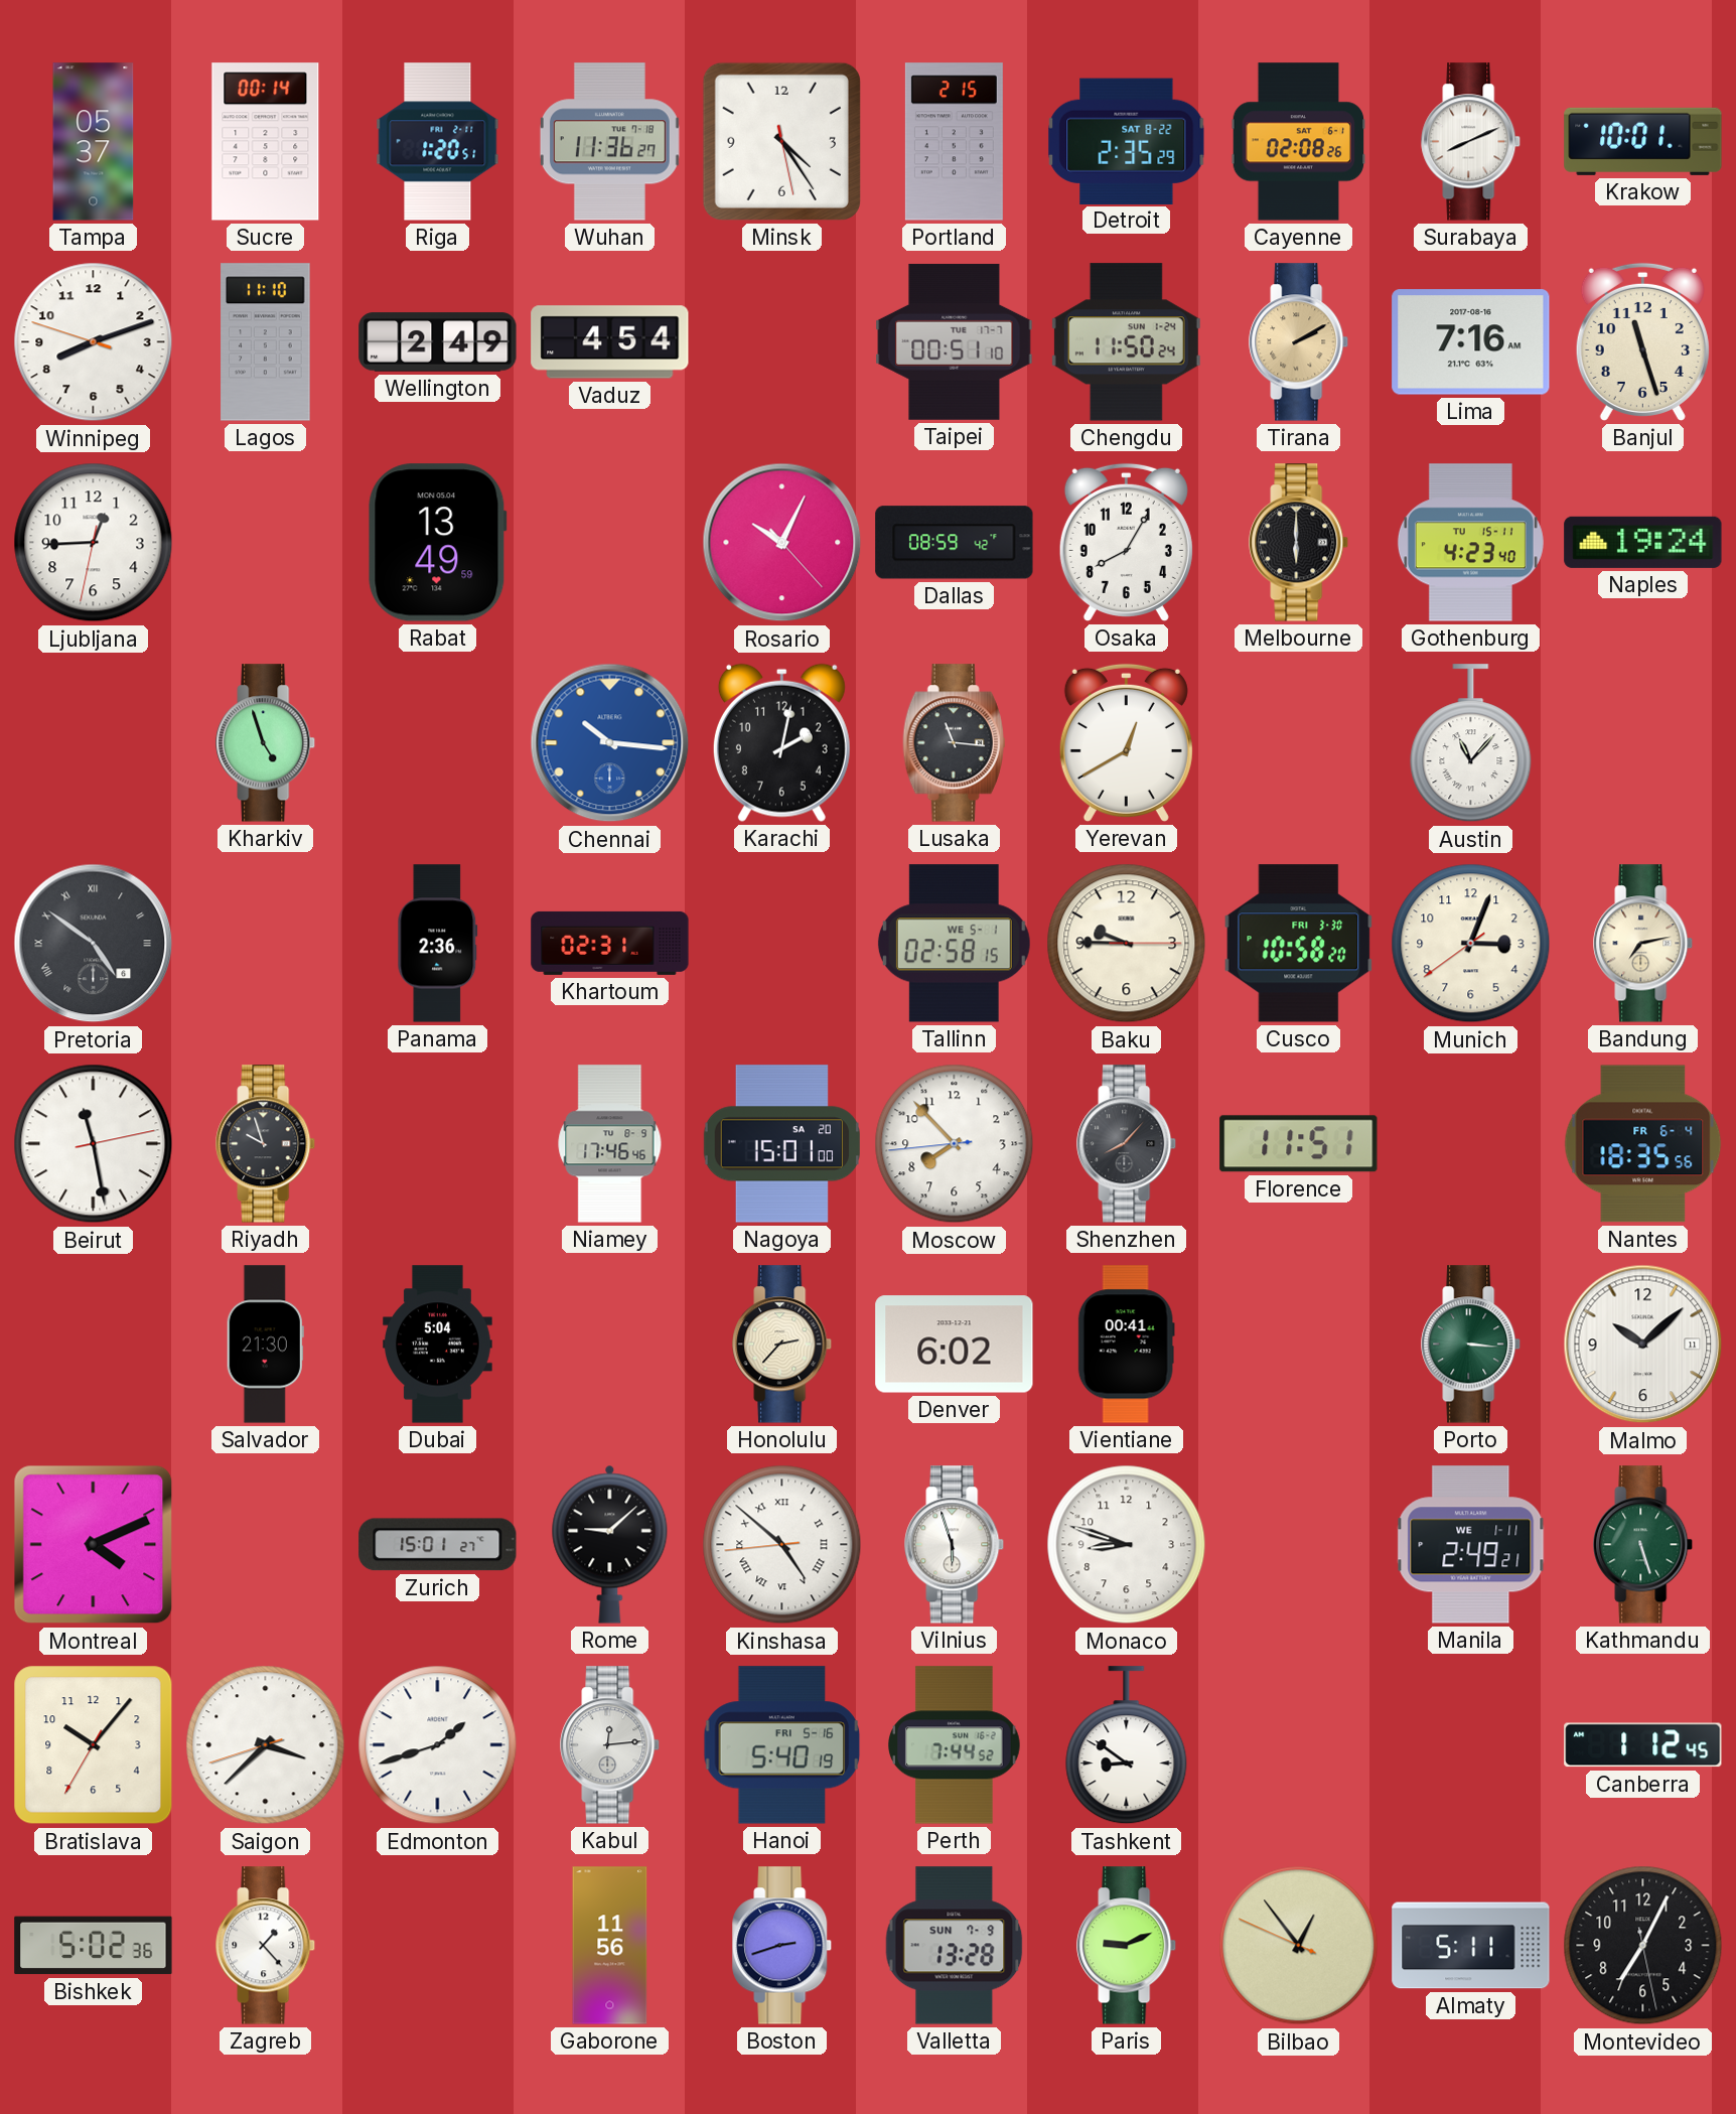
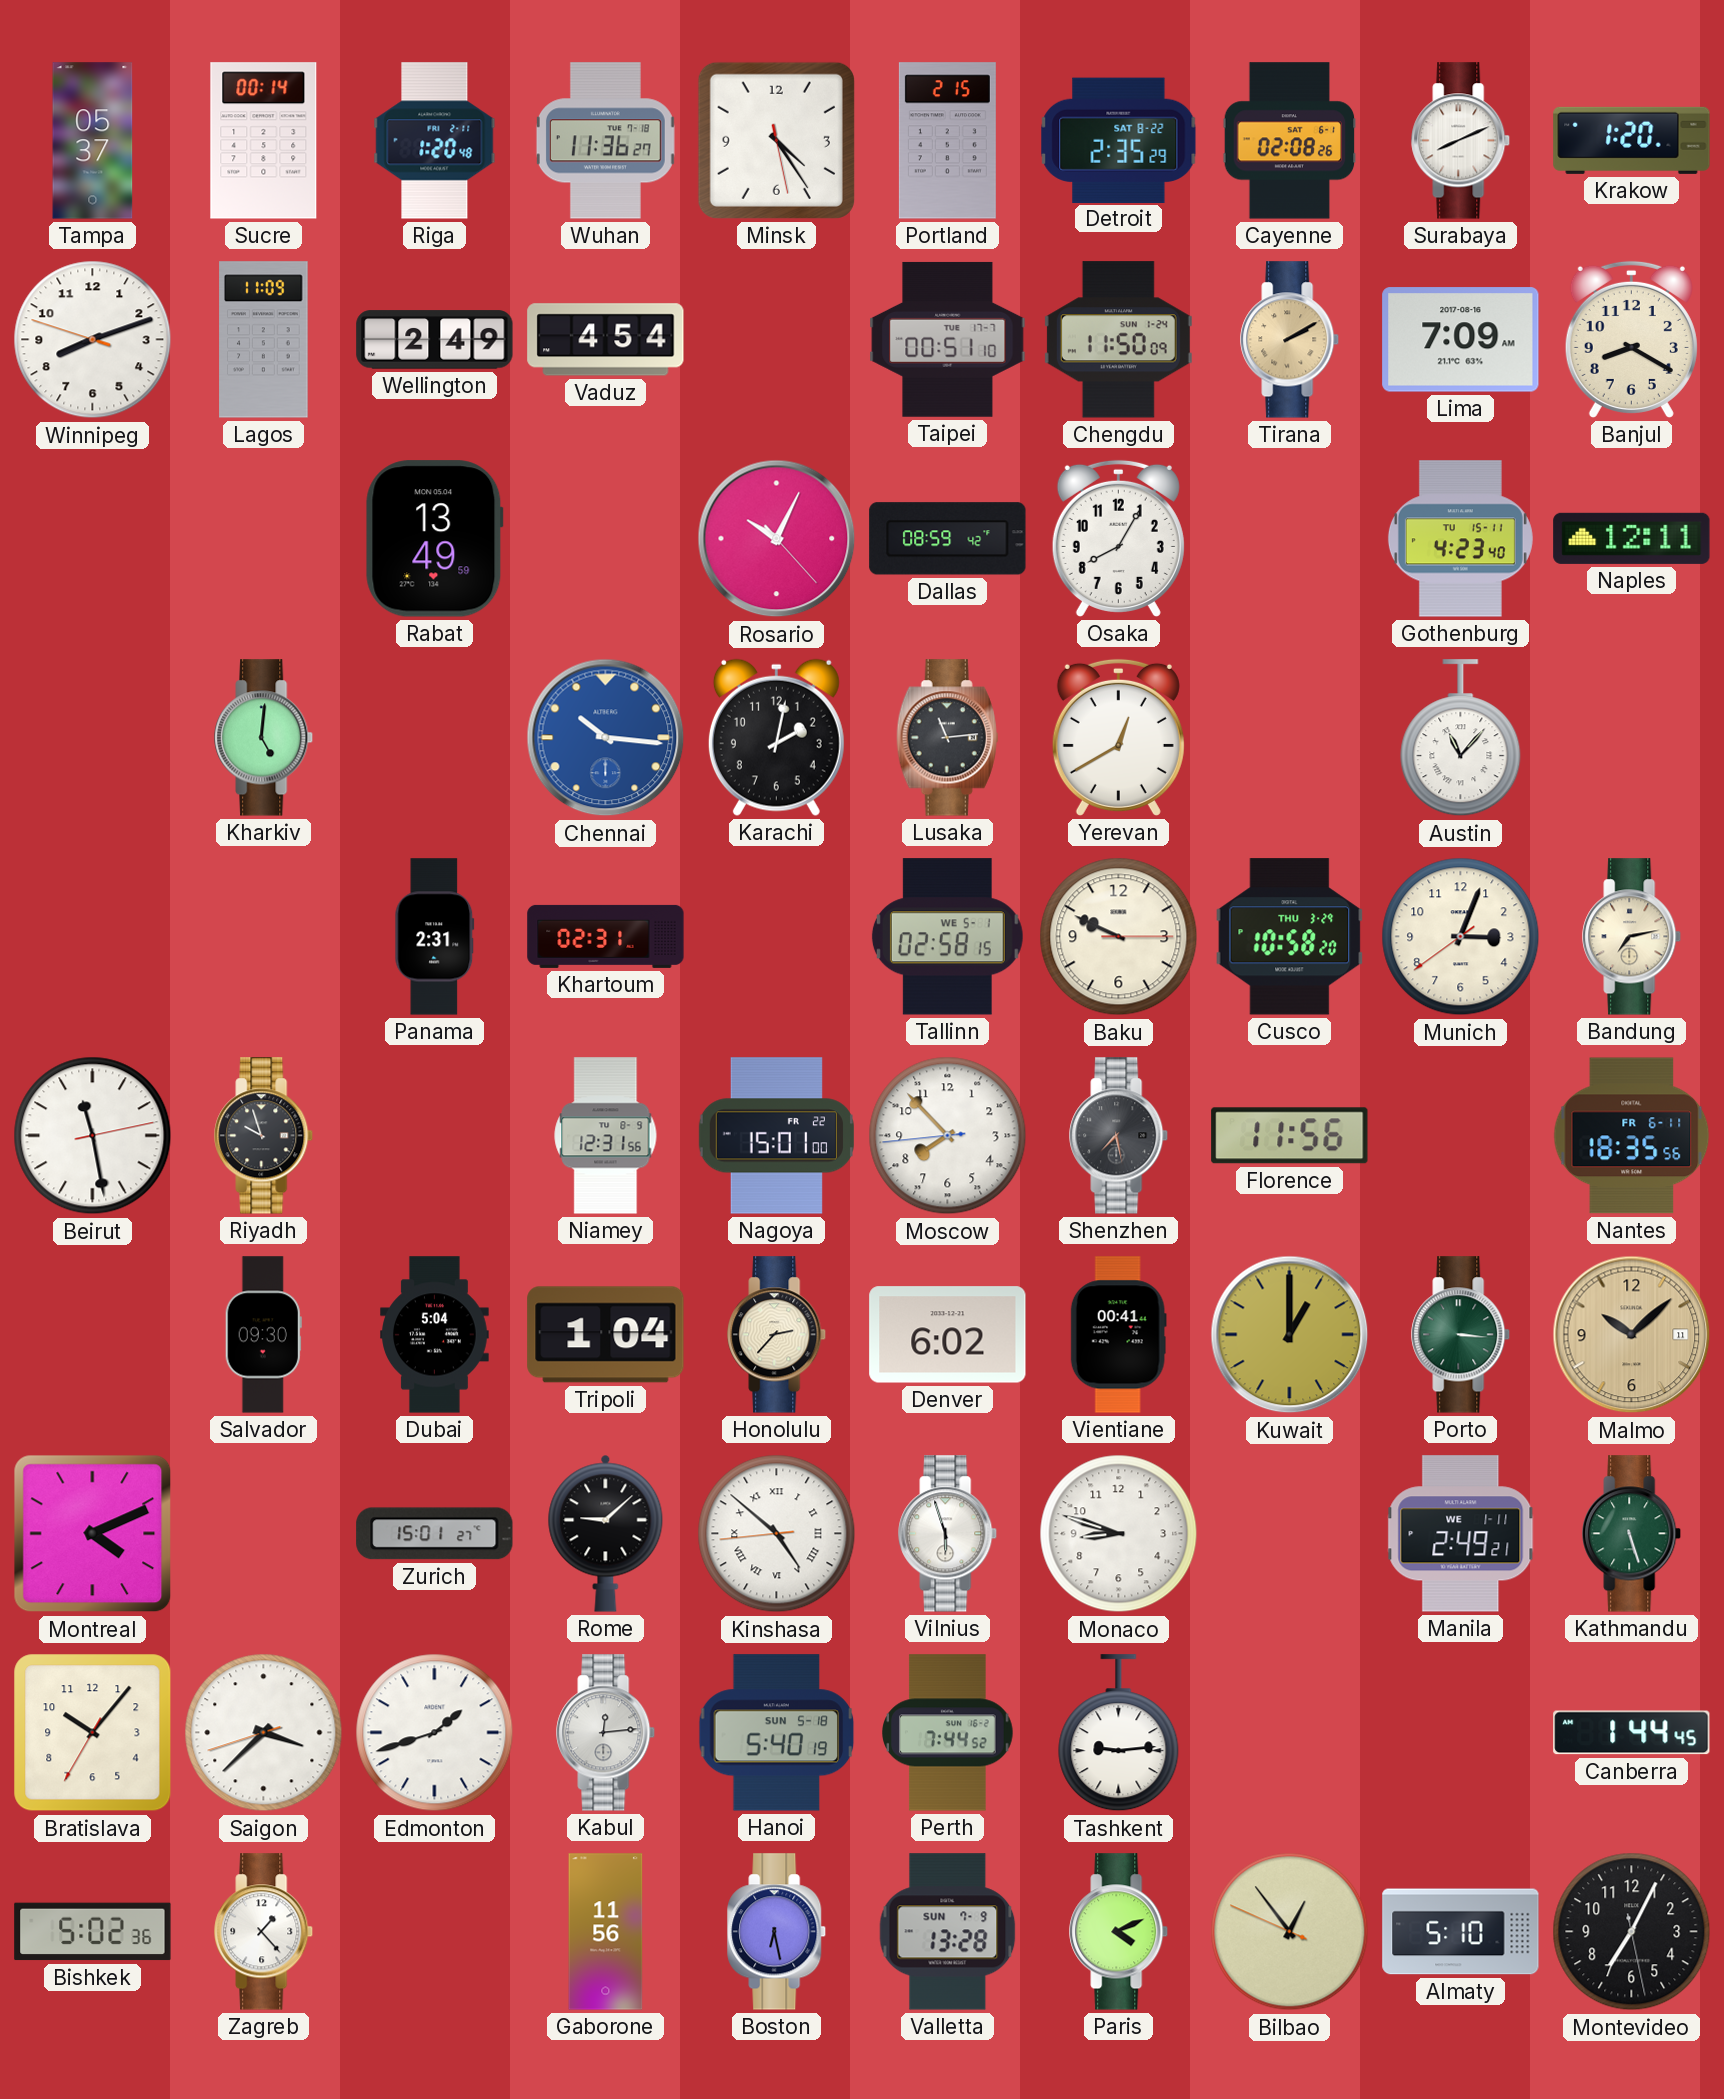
Riga: 1:20:51 -> 1:20:48 (435, 141)
Krakow: 10:01 -> 1:20 (1632, 140)
Lagos: 11:10 -> 11:09 (264, 340)
Chengdu: 11:50:24 -> 11:50:09 (1118, 340)
Lima: 7:16 -> 7:09 (1461, 340)
Banjul: 11:27 -> 8:20 (1631, 339)
Ljubljana: 12:44 -> none (94, 543)
Melbourne: 6:00 -> none (1299, 543)
Naples: 19:24 -> 12:11 (1632, 538)
Kharkiv: 4:57 -> 5:01 (264, 738)
Lusaka: 11:16 -> 11:14 (948, 738)
Pretoria: 4:51 -> none (94, 944)
Panama: 2:36 -> 2:31 (435, 937)
Baku: 9:45 -> 9:49 (1119, 937)
Cusco date: FRI 3-30 -> THU 3-29 (1290, 937)
Niamey: 17:46 -> 12:31 (606, 1136)
Nagoya date: SA 20 -> FR 22 (776, 1136)
Shenzhen: 8:07 -> 7:28 (1119, 1136)
Florence: 11:51 -> 11:56 (1290, 1136)
Nantes date: FR 6-4 -> FR 6-11 (1632, 1136)
Salvador: 21:30 -> 09:30 (263, 1335)
Tripoli: none -> 1:04 (606, 1335)
Kuwait: none -> 1:00 (1290, 1335)
Malmo dial: white -> champagne (1632, 1335)
Hanoi date: FRI 5-16 -> SUN 5-18 (777, 1733)
Tashkent: 8:51 -> 9:14 (1119, 1733)
Canberra: 1:12 -> 1:44 (1632, 1733)
Boston: 2:42 -> 6:28 (777, 1932)
Paris: 9:11 -> 4:11 (1119, 1932)
Almaty: 5:11 -> 5:10 (1461, 1932)
